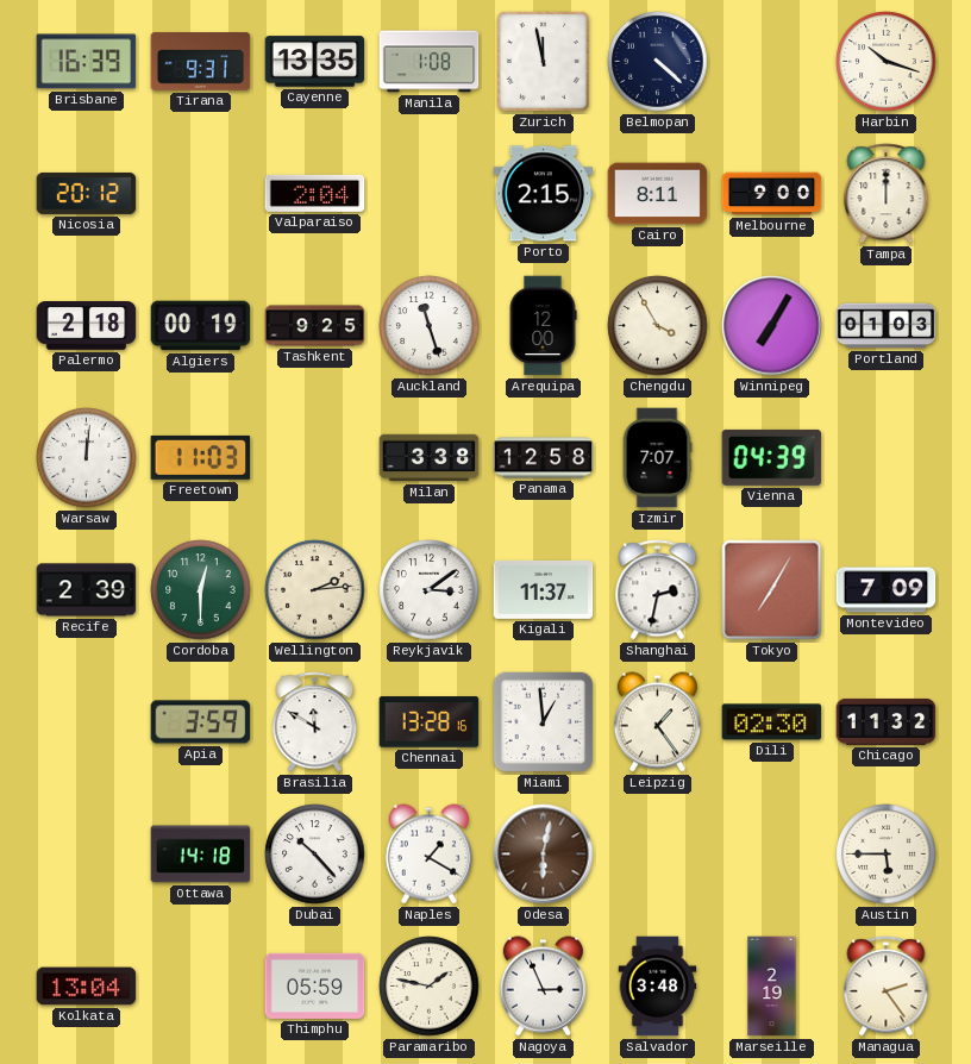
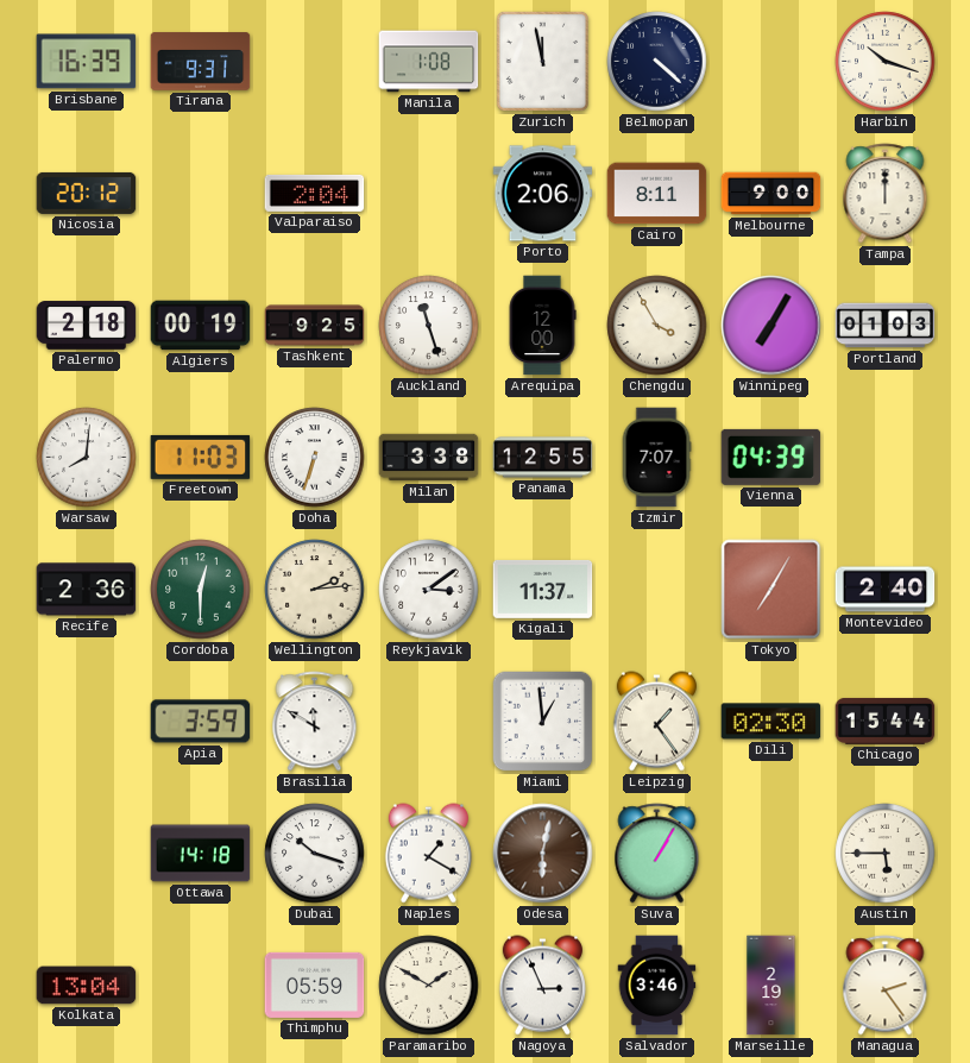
Cayenne: 13:35 -> none (315, 62)
Porto: 2:15 -> 2:06 (543, 194)
Warsaw: 12:01 -> 8:01 (87, 458)
Doha: none -> 6:33 (315, 458)
Panama: 12:58 -> 12:55 (543, 458)
Recife: 2:39 -> 2:36 (87, 590)
Shanghai: 2:32 -> none (658, 590)
Montevideo: 7:09 -> 2:40 (886, 590)
Chennai: 13:28 -> none (430, 722)
Chicago: 11:32 -> 15:44 (886, 721)
Dubai: 10:23 -> 10:18 (315, 854)
Suva: none -> 1:05 (657, 854)
Paramaribo: 1:47 -> 1:50 (429, 986)
Salvador: 3:48 -> 3:46 (657, 986)
